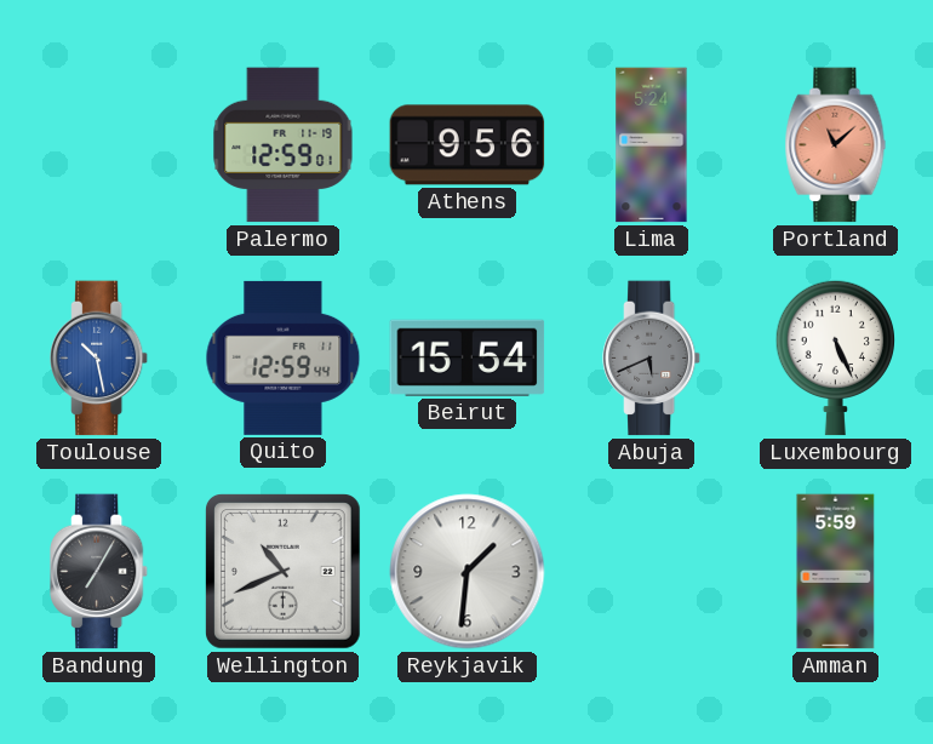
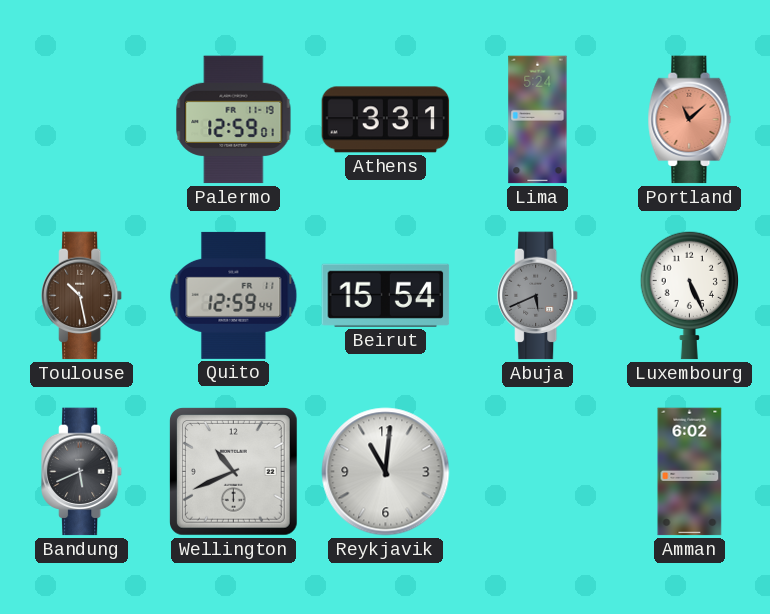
Athens: 9:56 -> 3:31 (386, 120)
Toulouse dial: blue -> brown (83, 296)
Bandung: 7:05 -> 5:41 (83, 472)
Reykjavik: 1:31 -> 11:01 (386, 472)
Amman: 5:59 -> 6:02 (690, 472)
